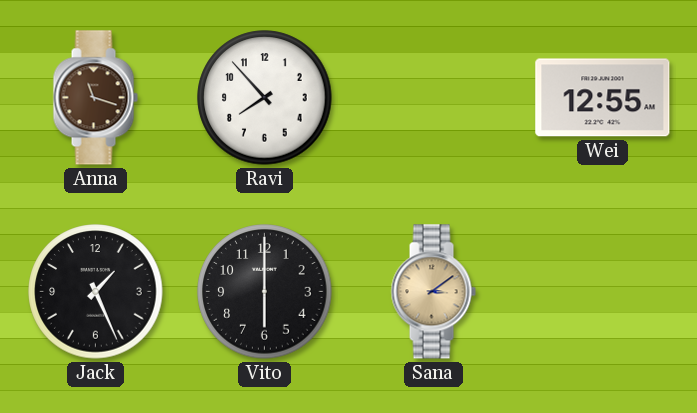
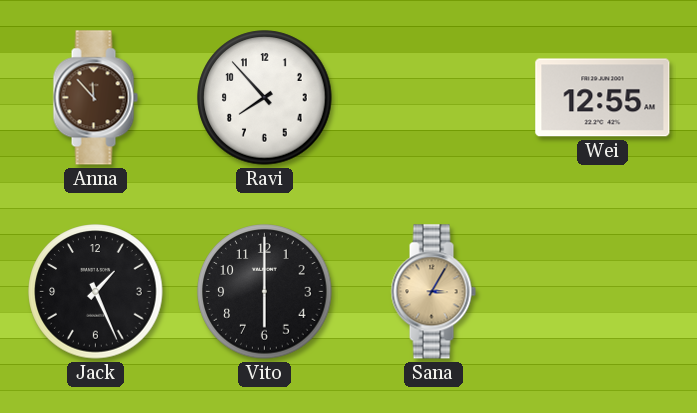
Anna: 11:18 -> 11:53 (95, 98)
Sana: 3:09 -> 3:05 (433, 292)
